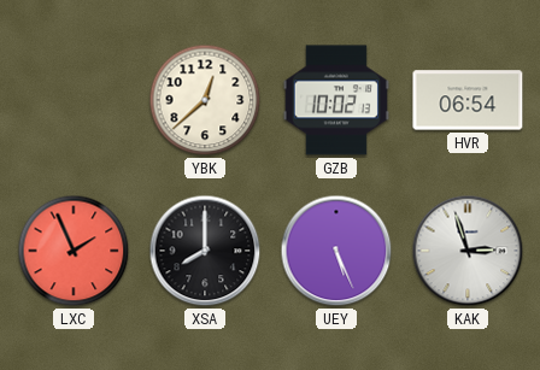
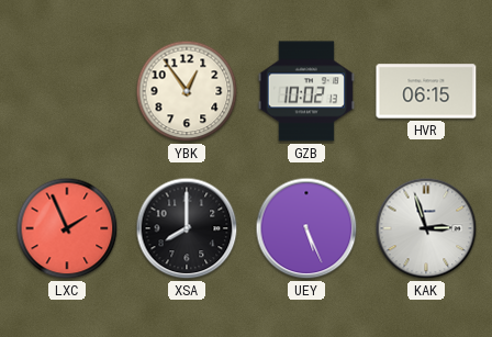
YBK: 12:38 -> 12:54 (187, 91)
HVR: 06:54 -> 06:15 (426, 91)
